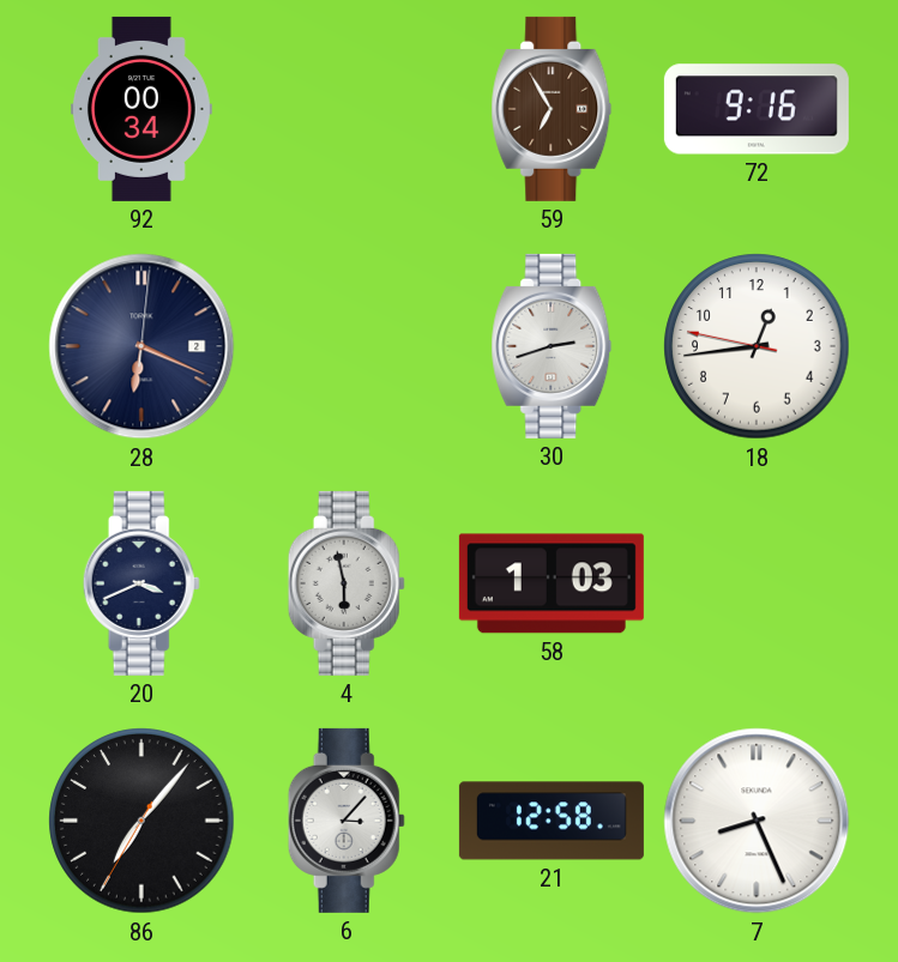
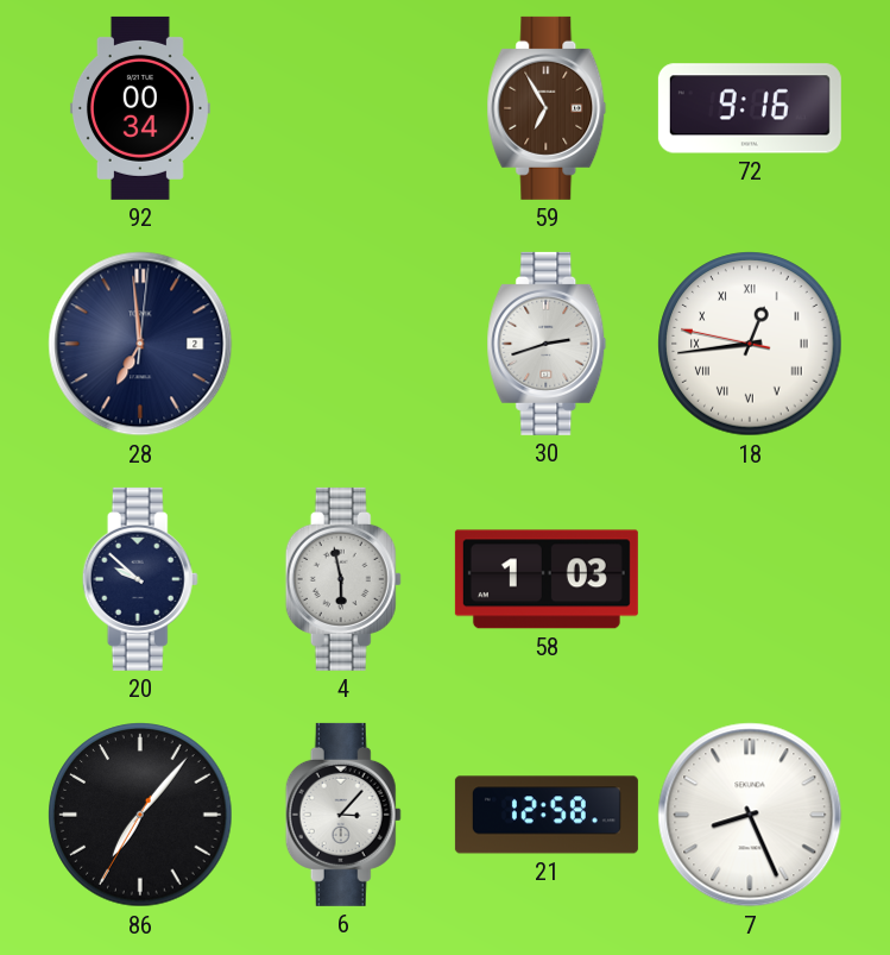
28: 6:19 -> 6:59 (140, 344)
18 numerals: Arabic -> Roman (750, 344)
20: 3:41 -> 9:52 (140, 579)
